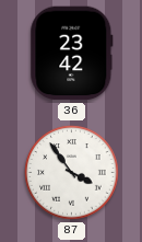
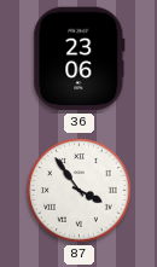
36: 23:42 -> 23:06 (80, 59)
